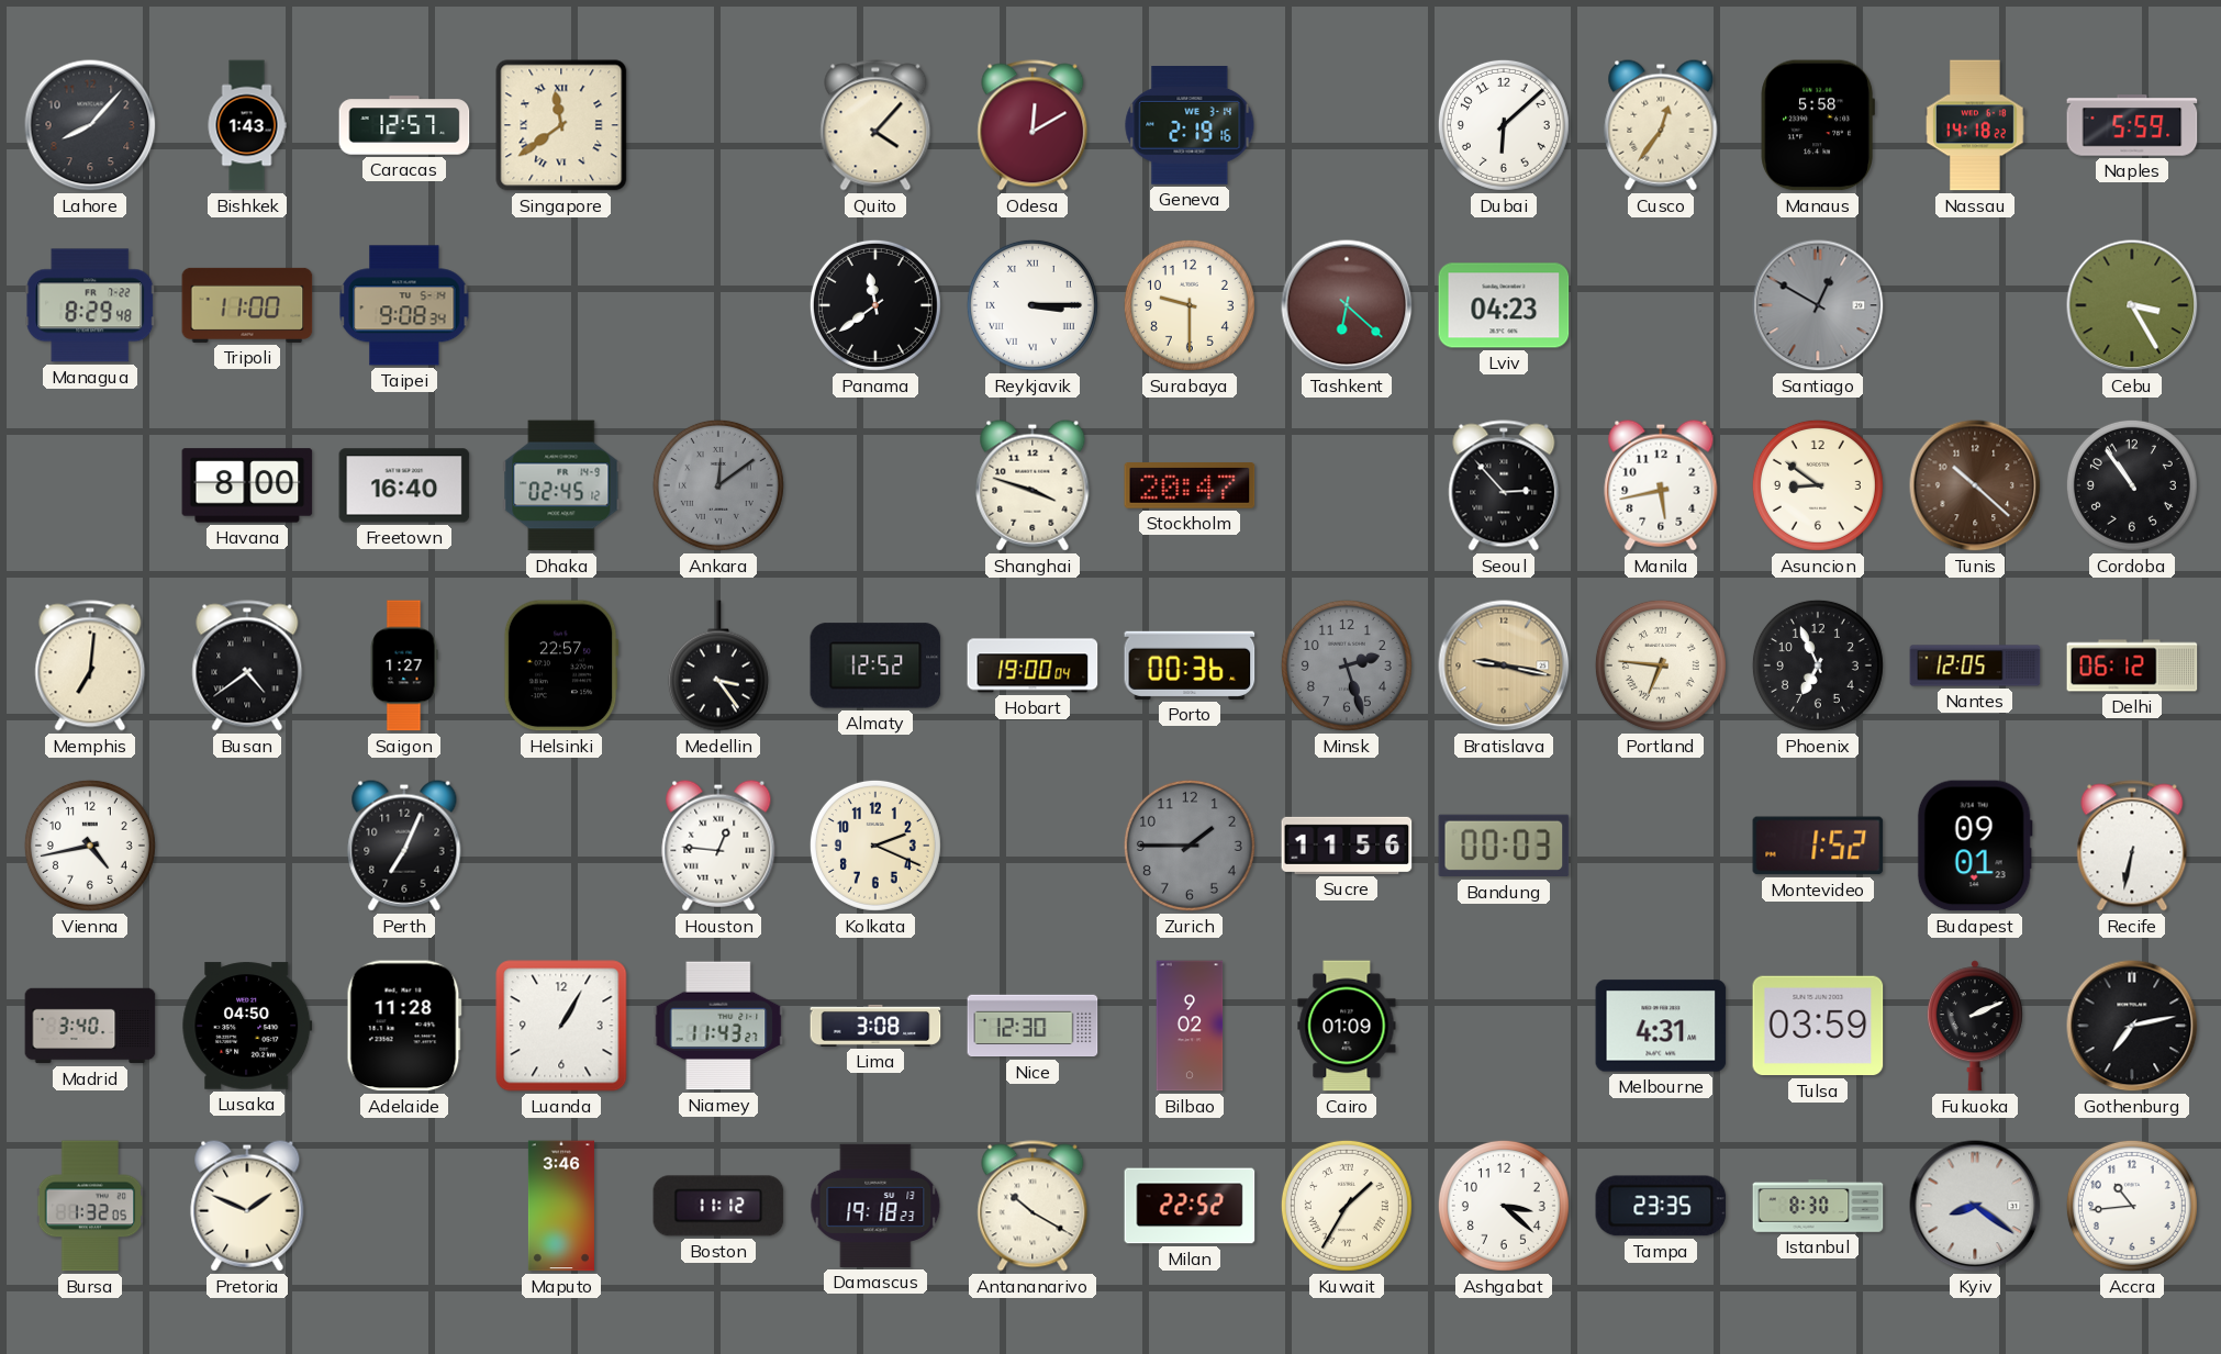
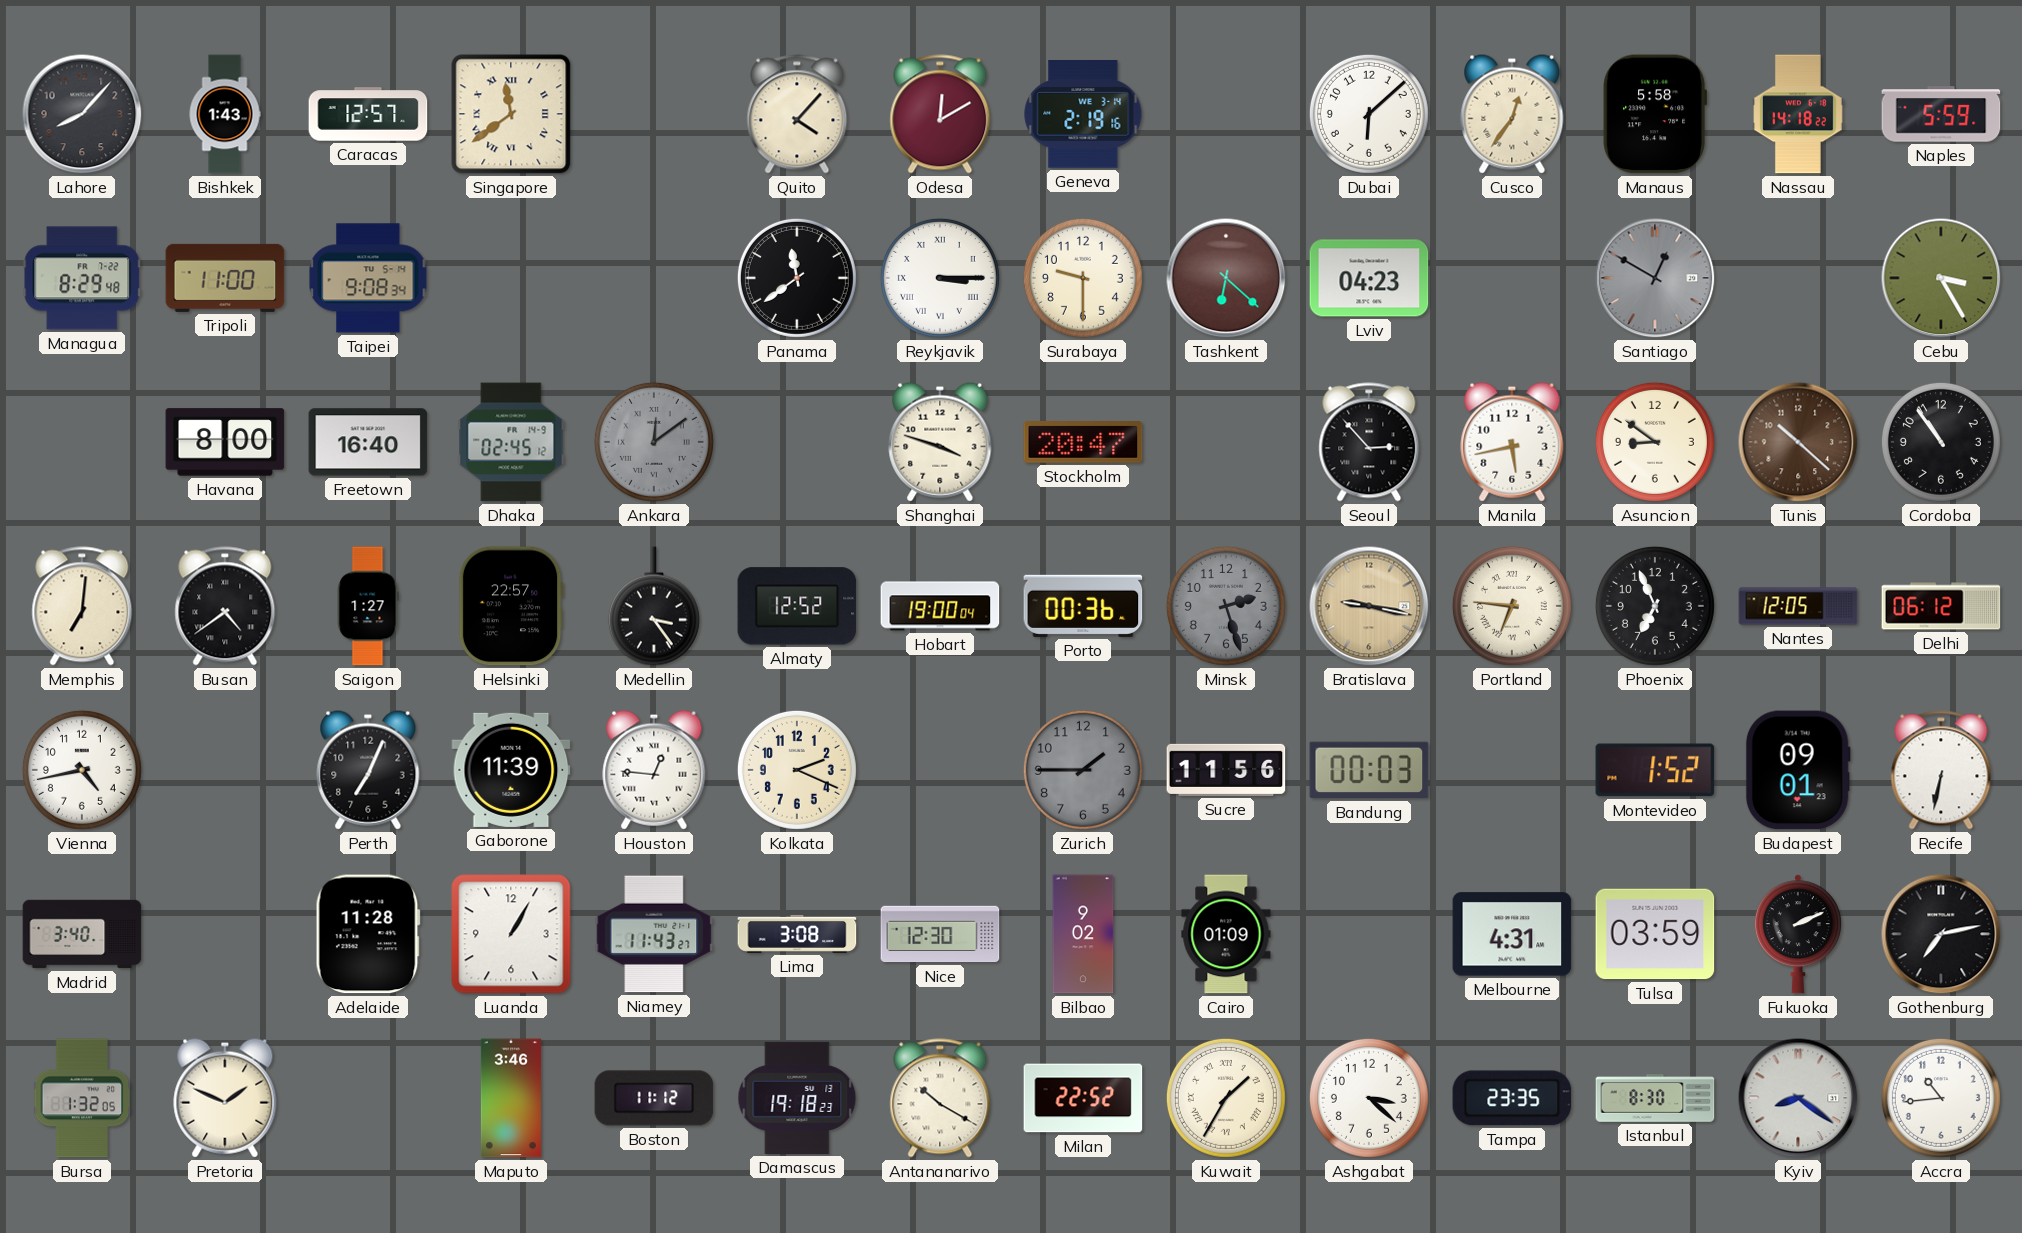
Gaborone: none -> 11:39 (511, 770)
Lusaka: 04:50 -> none (247, 1026)
